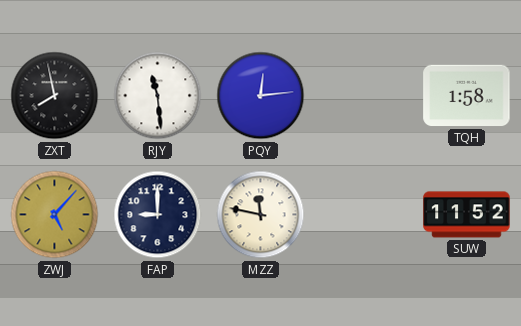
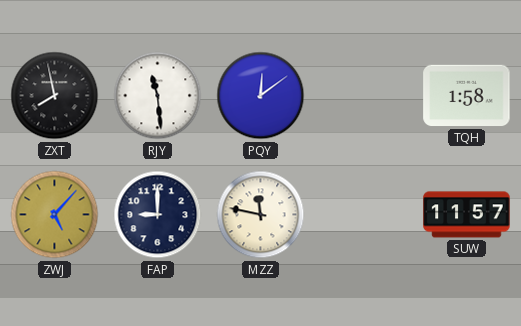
PQY: 12:14 -> 12:09 (261, 96)
SUW: 11:52 -> 11:57 (467, 215)
